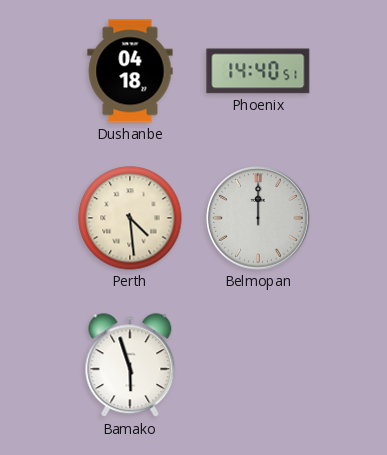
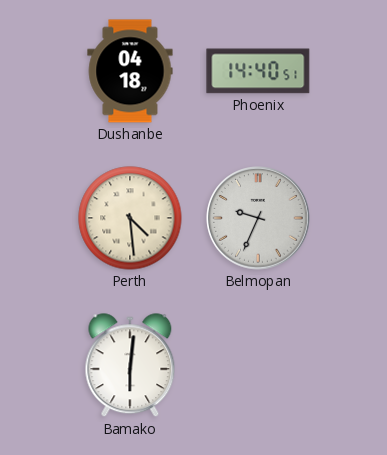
Belmopan: 12:00 -> 9:34 (258, 218)
Bamako: 5:57 -> 6:01 (130, 366)
